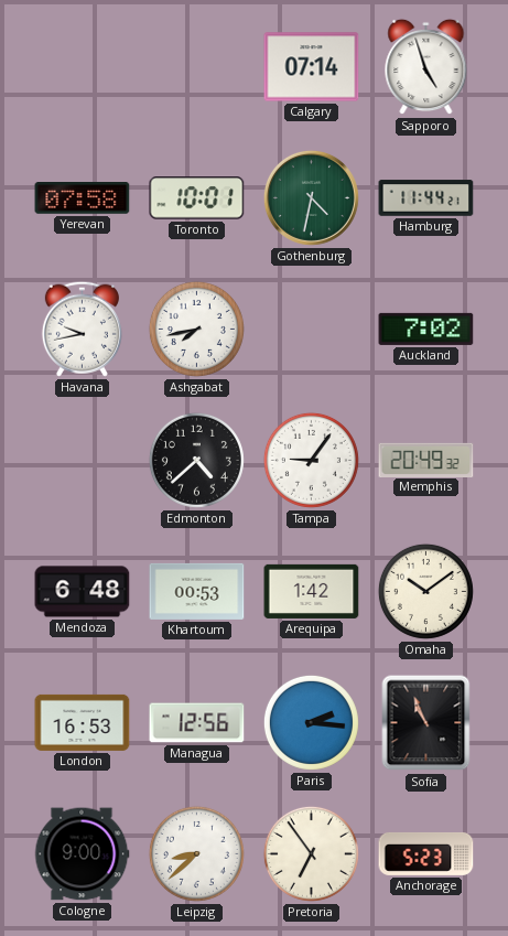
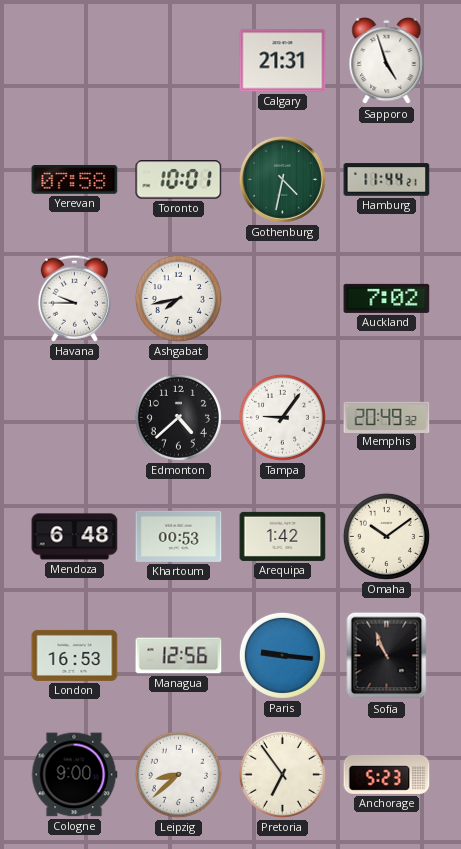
Calgary: 07:14 -> 21:31 (283, 61)
Havana: 9:43 -> 9:45 (74, 298)
Paris: 2:16 -> 9:16 (282, 655)
